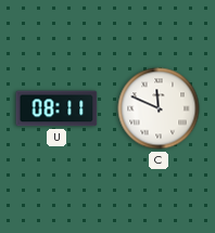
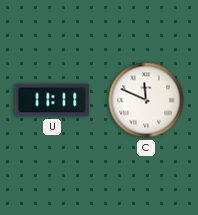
U: 08:11 -> 11:11 (52, 100)
